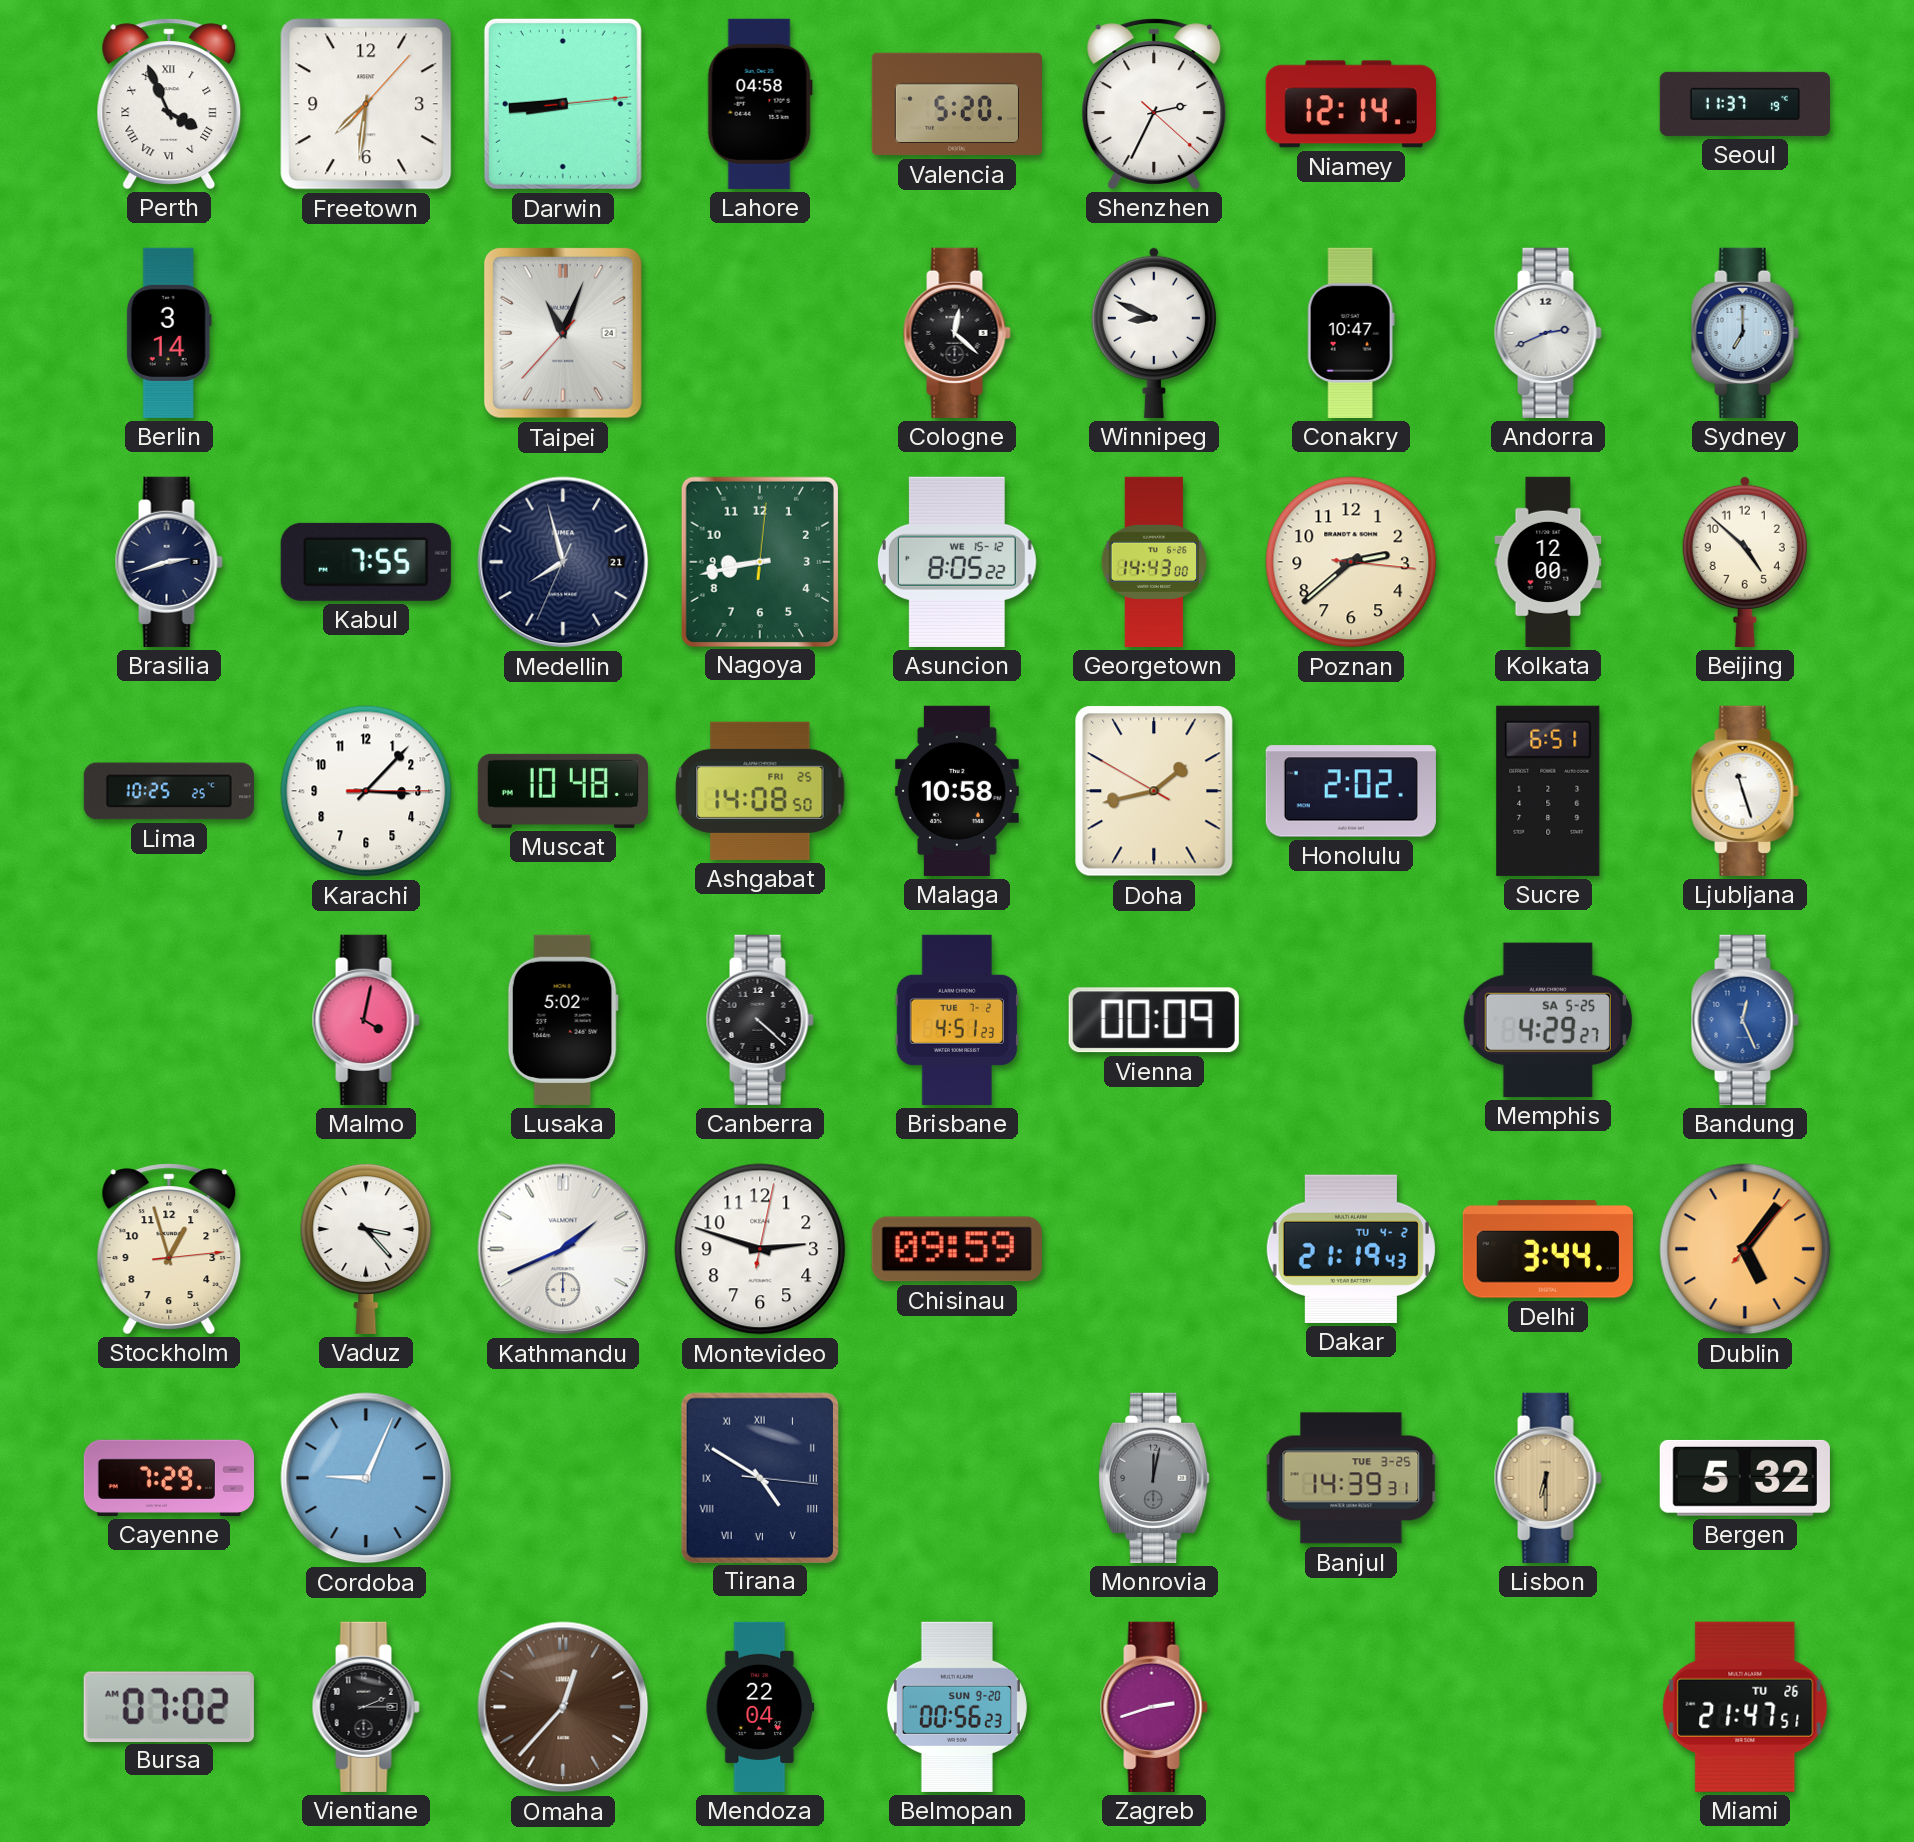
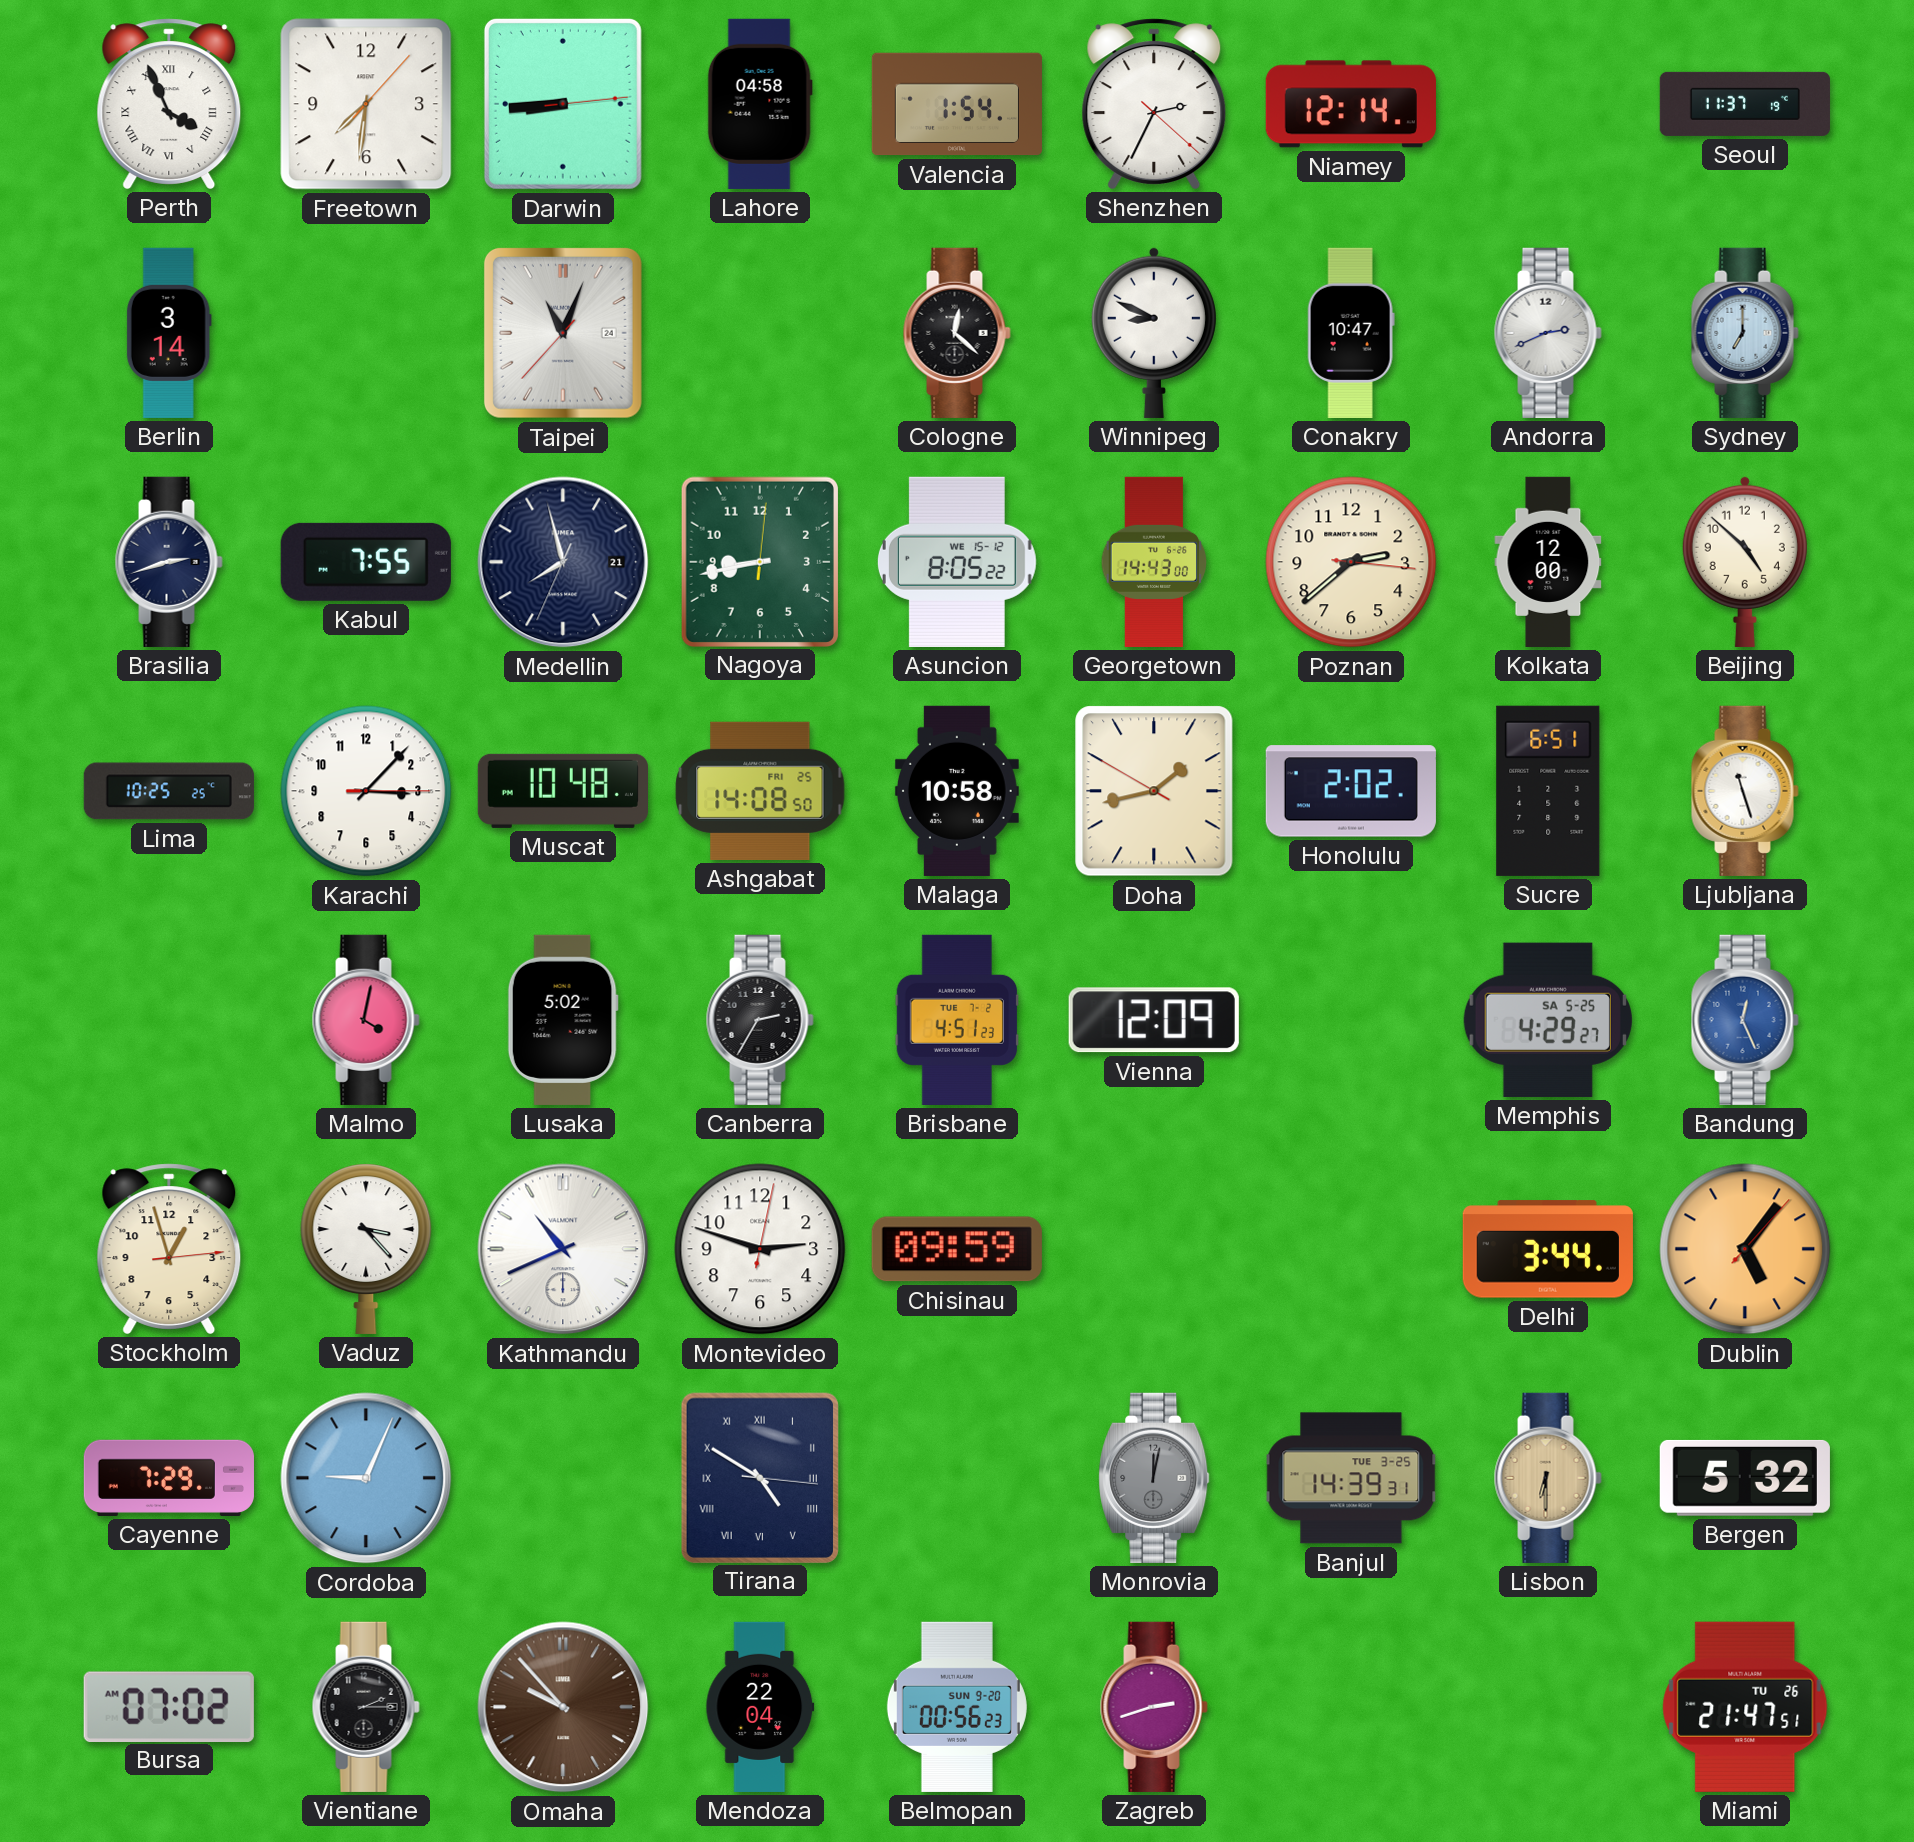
Valencia: 5:20 -> 1:54 (957, 104)
Canberra: 4:22 -> 2:35 (760, 1020)
Vienna: 00:09 -> 12:09 (1154, 1020)
Kathmandu: 1:41 -> 10:41 (563, 1249)
Dakar: 21:19 -> none (1351, 1249)
Omaha: 12:37 -> 9:53 (563, 1707)
